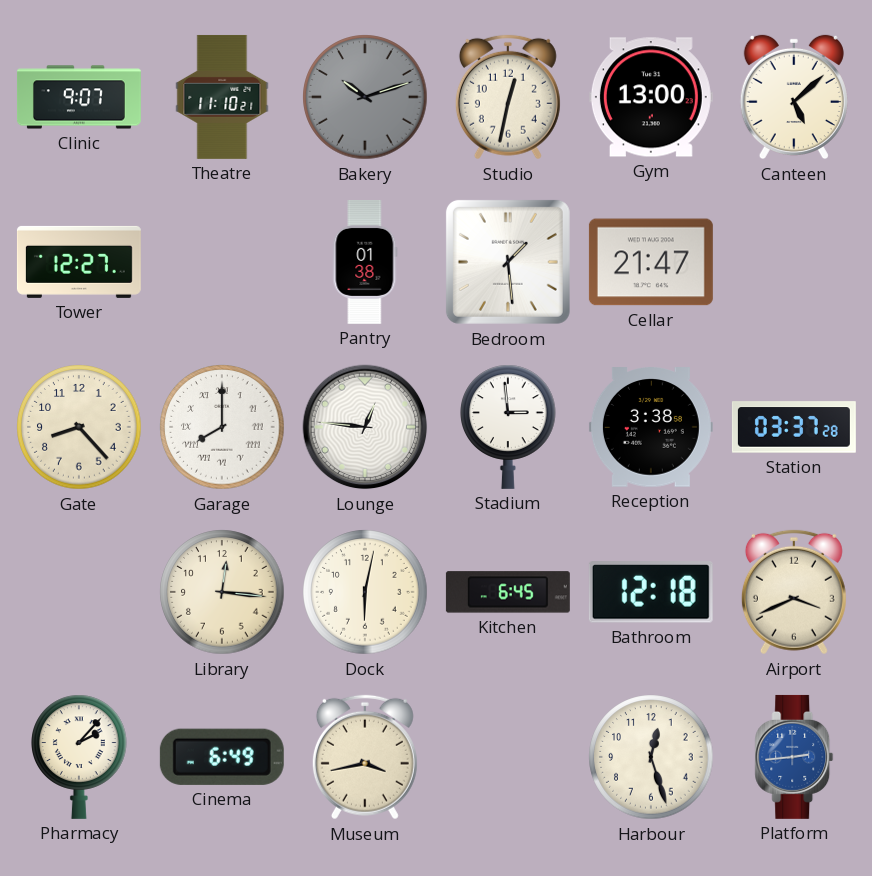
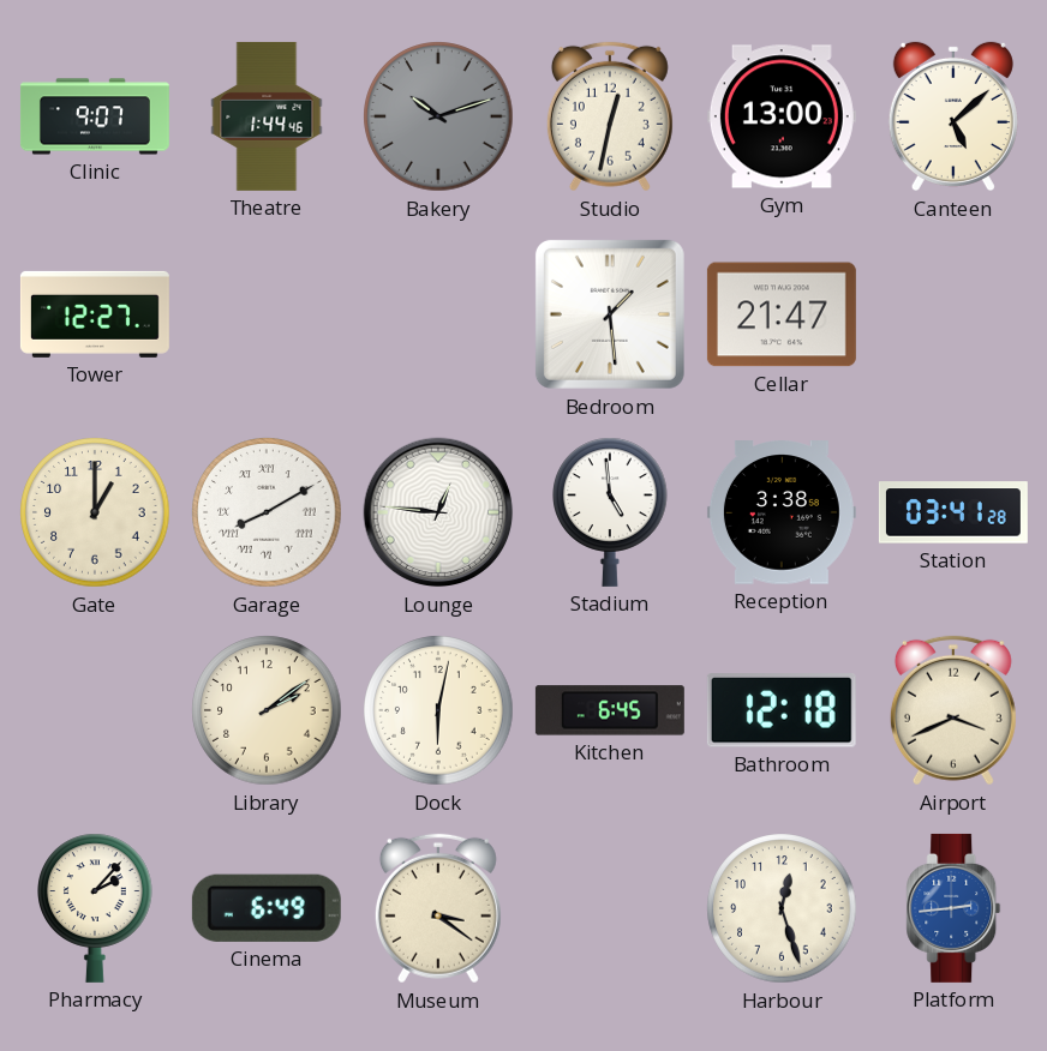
Theatre: 11:10 -> 1:44 (267, 116)
Pantry: 01:38 -> none (365, 262)
Gate: 8:23 -> 1:00 (95, 512)
Garage: 8:00 -> 8:10 (267, 512)
Stadium: 2:59 -> 4:59 (610, 512)
Station: 03:37 -> 03:41 (953, 512)
Library: 12:16 -> 2:09 (267, 710)
Museum: 3:43 -> 3:21 (438, 908)
